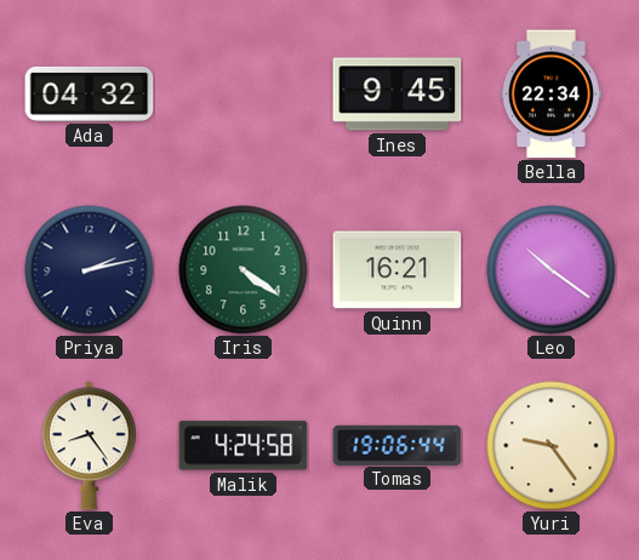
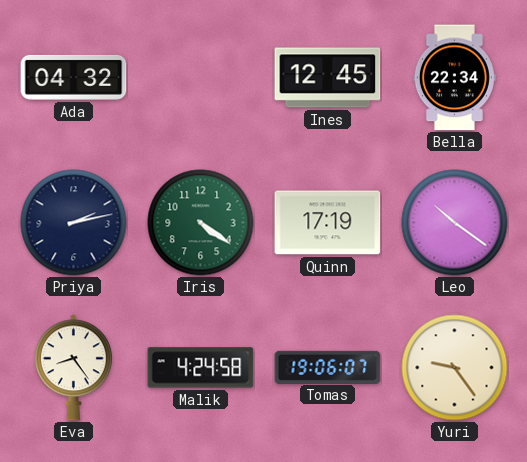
Ines: 9:45 -> 12:45 (328, 78)
Quinn: 16:21 -> 17:19 (328, 223)
Tomas: 19:06:44 -> 19:06:07 (328, 367)
